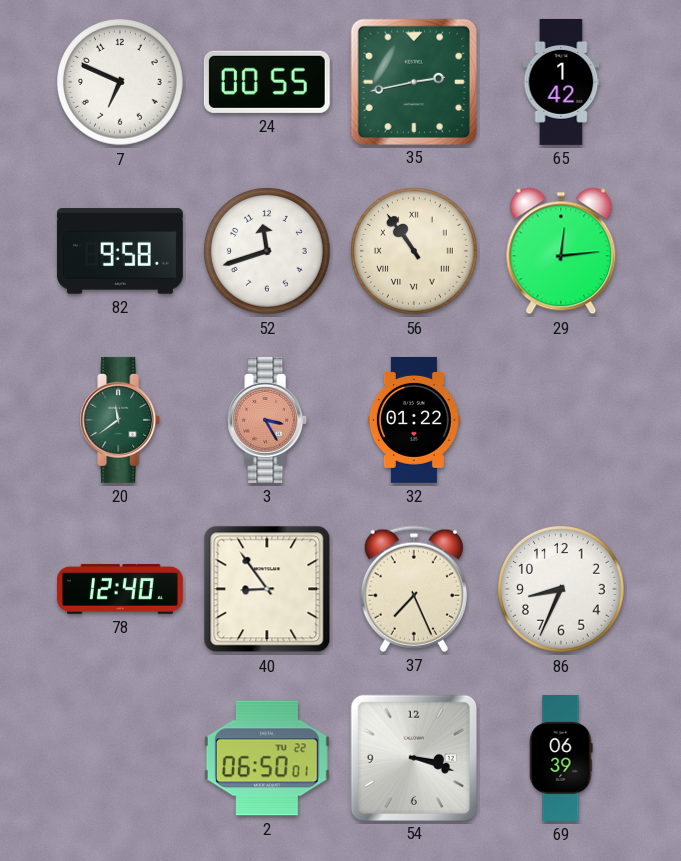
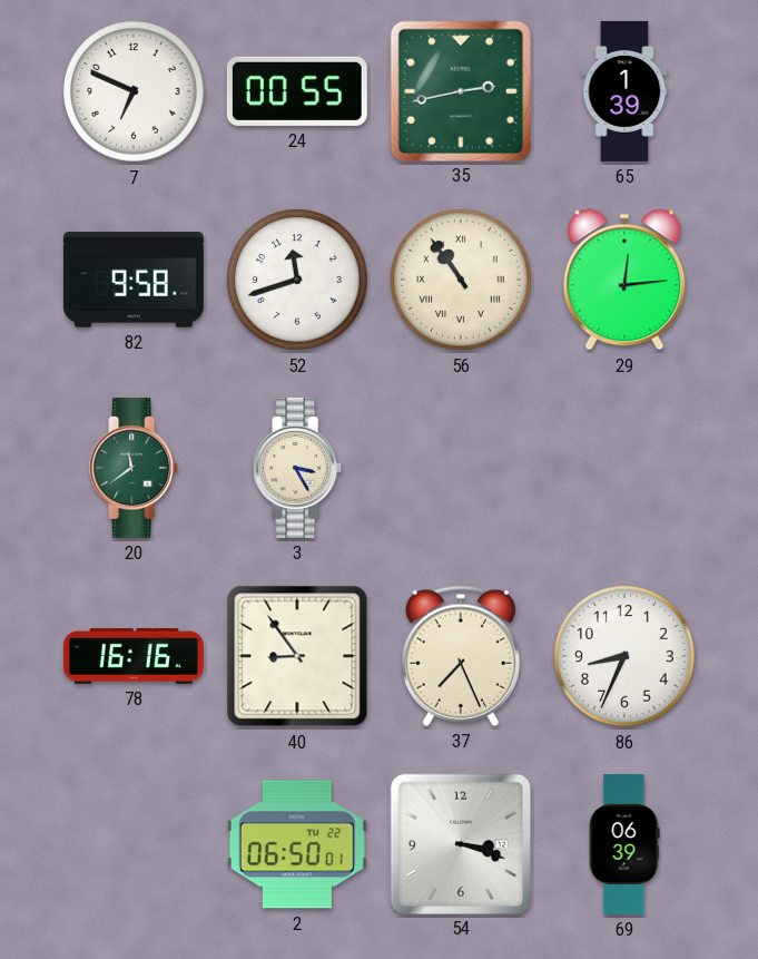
65: 1:42 -> 1:39 (624, 91)
3 dial: salmon -> cream (298, 468)
32: 01:22 -> none (414, 420)
78: 12:40 -> 16:16 (134, 656)
